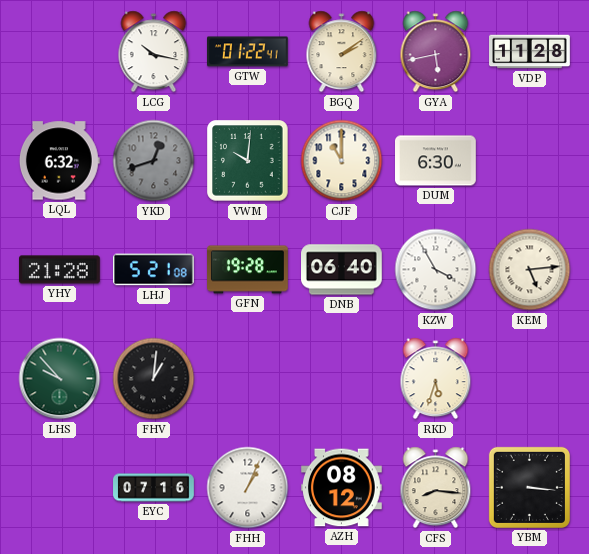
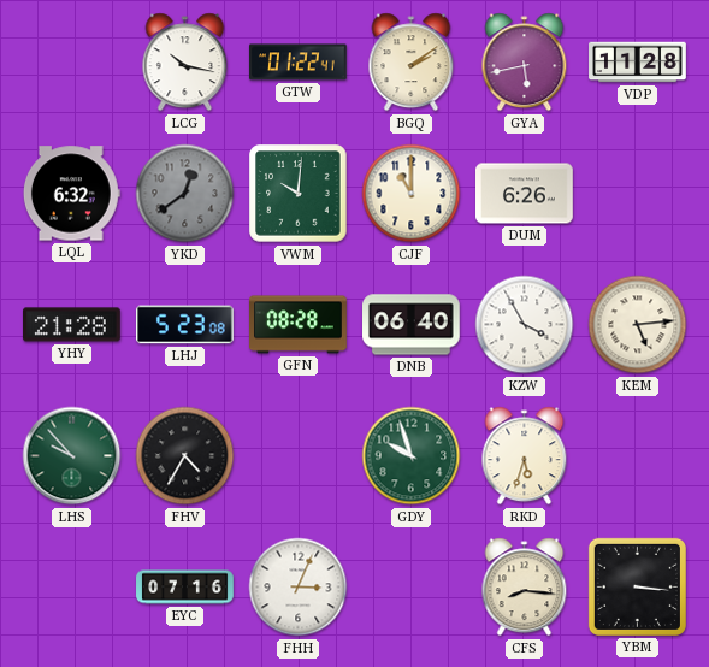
YKD: 12:42 -> 12:39 (185, 194)
DUM: 6:30 -> 6:26 (525, 194)
LHJ: 5:21 -> 5:23 (185, 325)
GFN: 19:28 -> 08:28 (299, 325)
FHV: 1:01 -> 4:35 (185, 456)
GDY: none -> 9:57 (412, 456)
FHH: 1:04 -> 3:04 (299, 588)
AZH: 08:12 -> none (342, 488)
